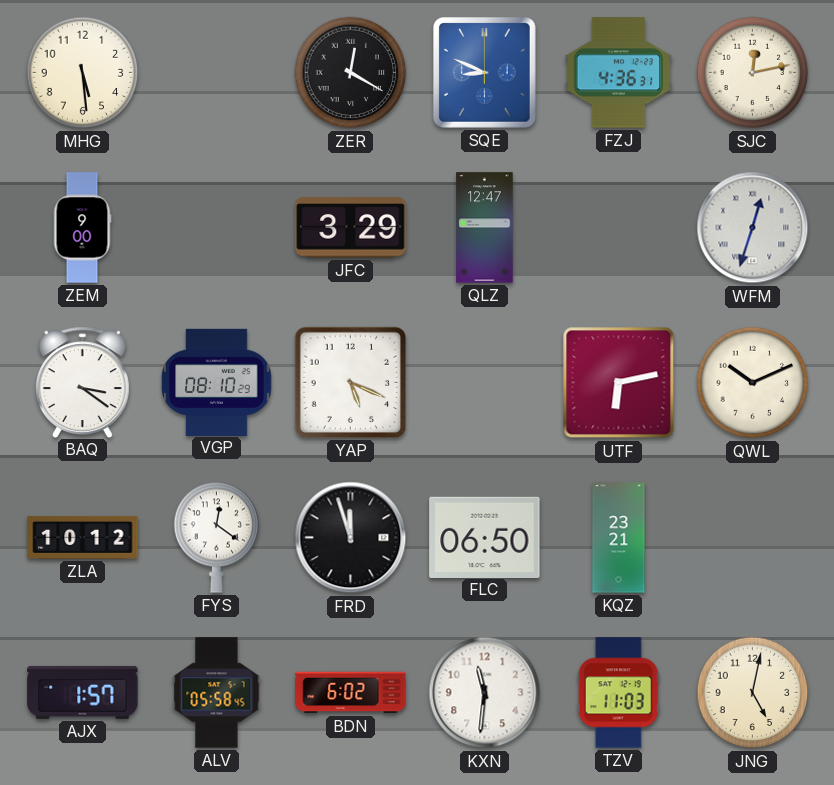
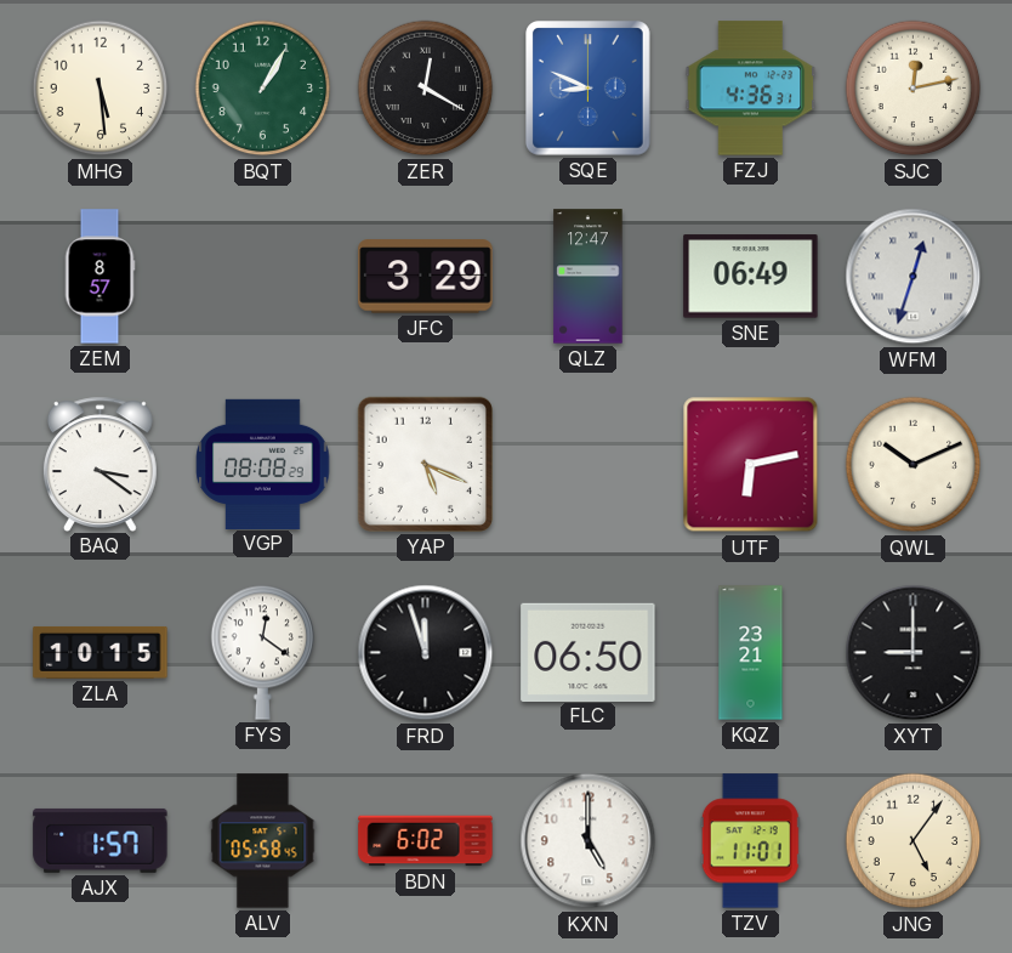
BQT: none -> 1:05 (263, 89)
ZEM: 9:00 -> 8:57 (100, 277)
SNE: none -> 06:49 (751, 277)
VGP: 08:10 -> 08:08 (263, 464)
ZLA: 10:12 -> 10:15 (101, 652)
XYT: none -> 9:00 (914, 653)
KXN: 11:31 -> 5:00 (589, 841)
TZV: 11:03 -> 11:01 (750, 841)
JNG: 5:02 -> 5:06 (914, 841)
